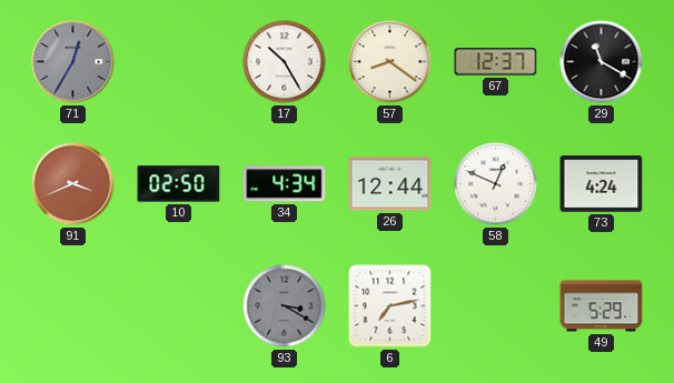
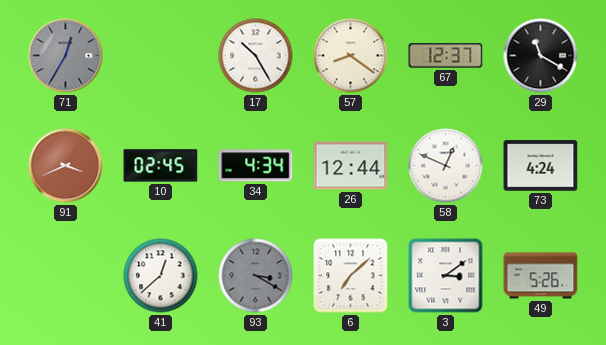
10: 02:50 -> 02:45 (161, 166)
41: none -> 12:38 (161, 276)
6: 7:13 -> 7:08 (351, 276)
3: none -> 3:09 (446, 276)
49: 5:29 -> 5:26 (541, 276)
